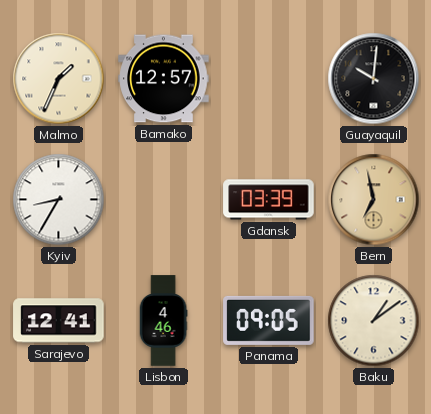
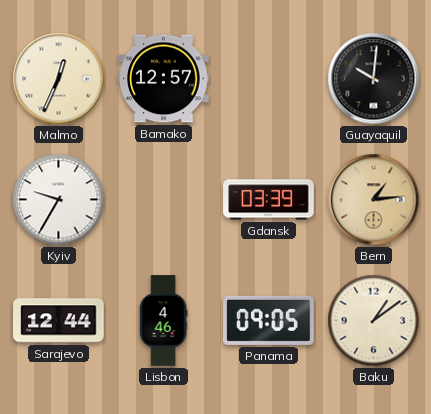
Malmo: 1:34 -> 12:34 (59, 79)
Kyiv: 8:35 -> 9:35 (59, 200)
Bern: 6:58 -> 1:14 (374, 200)
Sarajevo: 12:41 -> 12:44 (59, 321)
